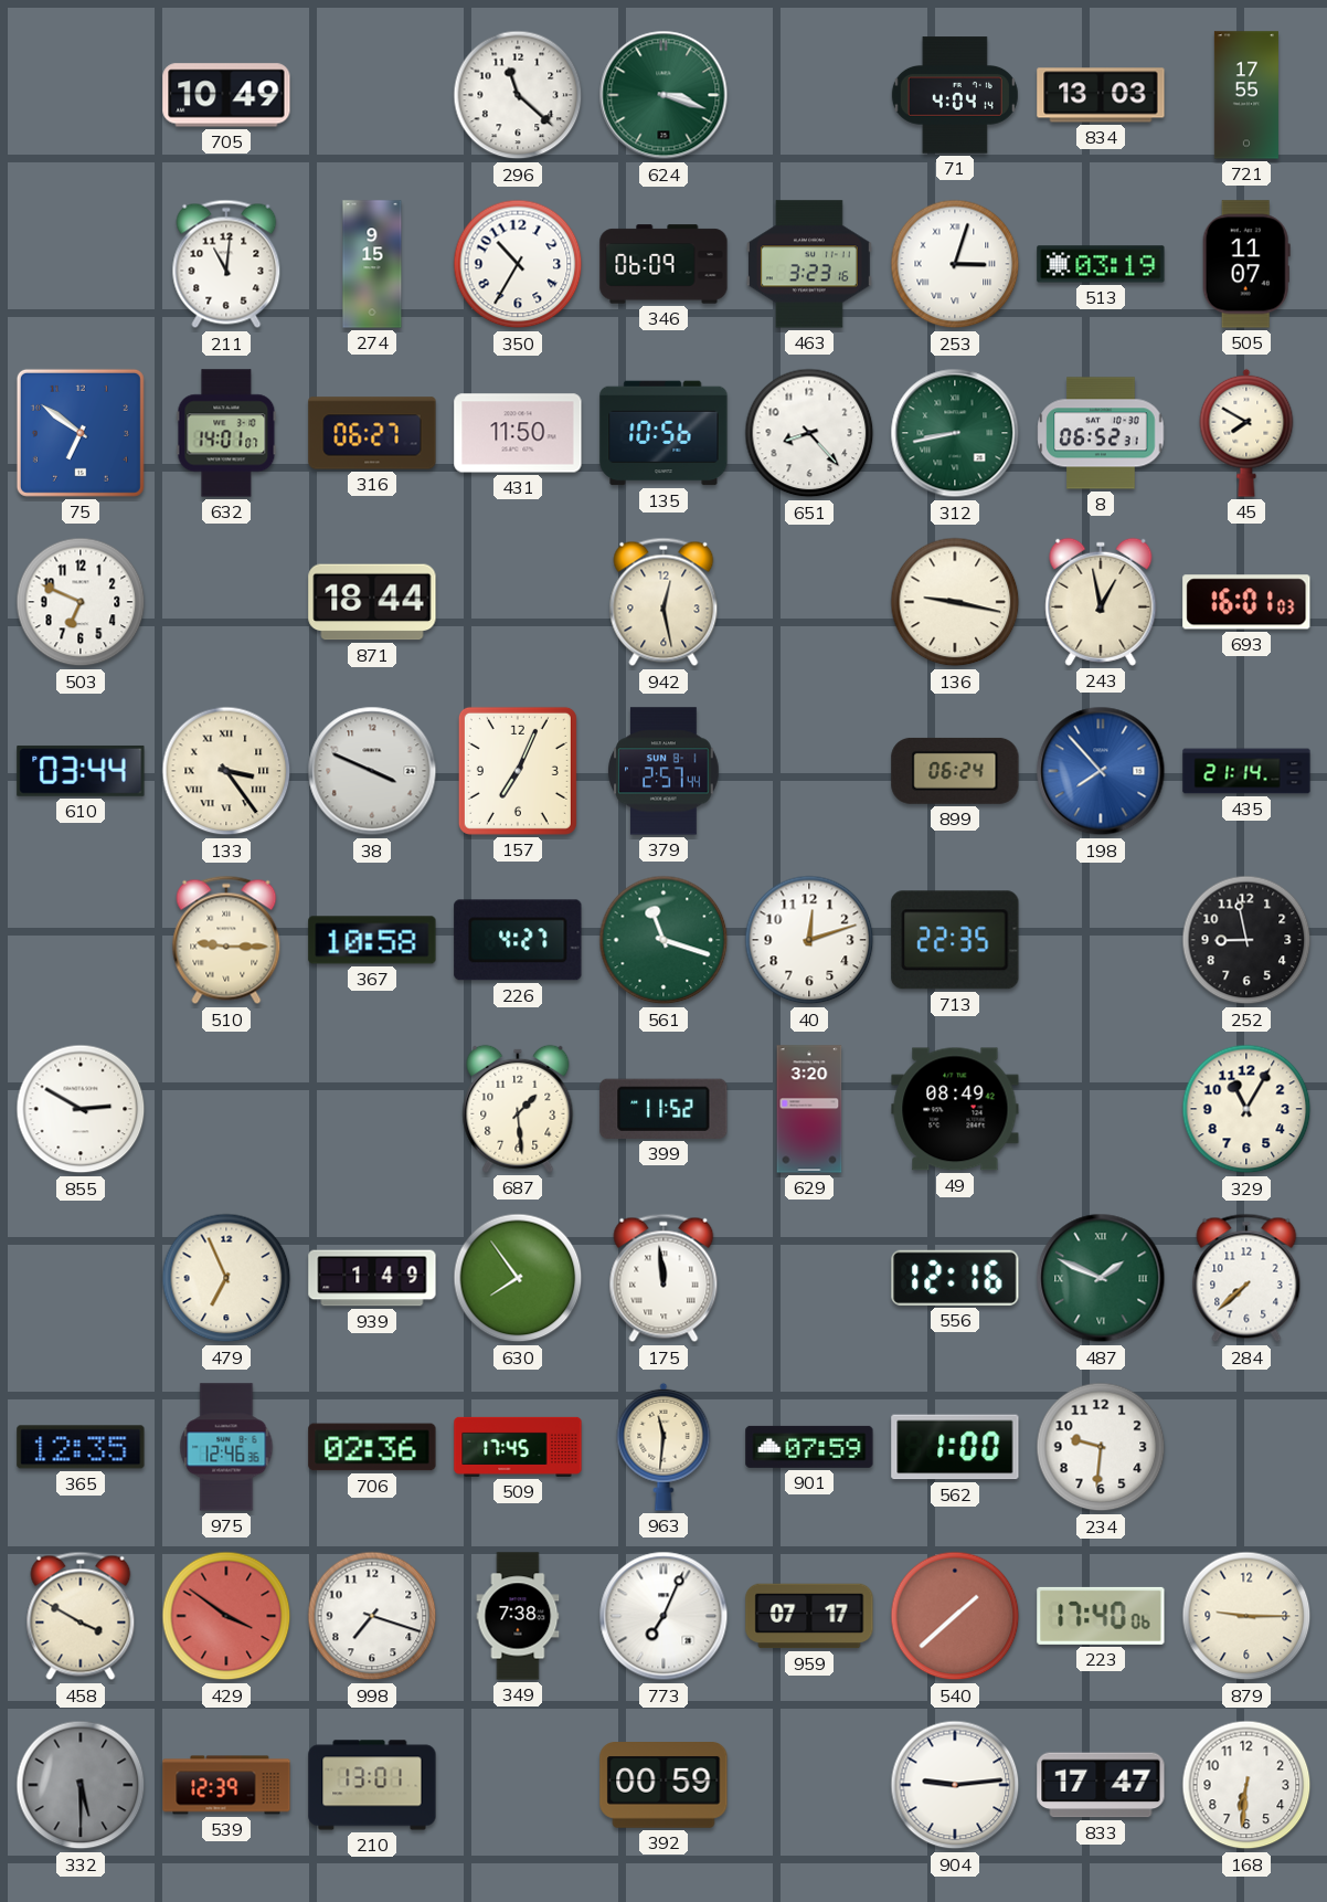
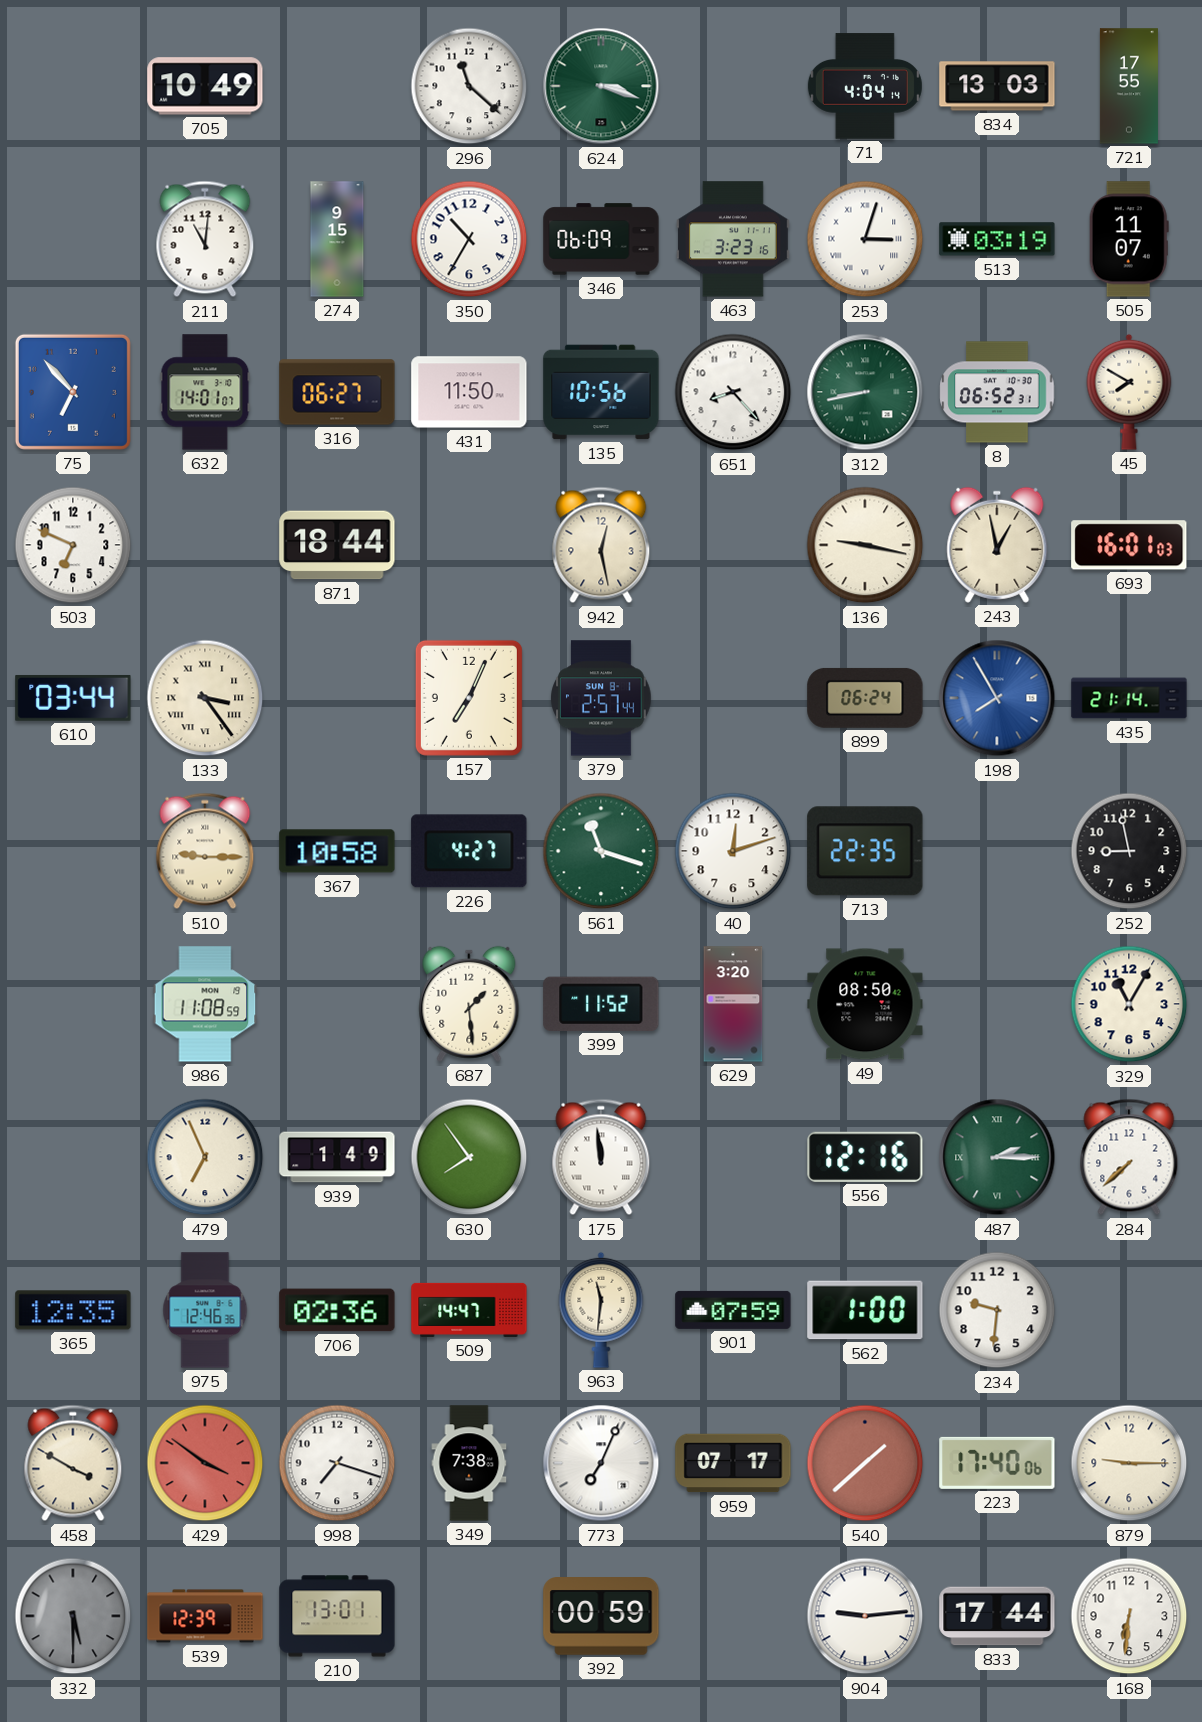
75: 6:51 -> 6:53 (73, 392)
38: 3:49 -> none (372, 771)
198: 7:53 -> 7:55 (997, 698)
855: 2:50 -> none (81, 1109)
986: none -> 11:08 (205, 1004)
49: 08:49 -> 08:50 (865, 1004)
487: 1:49 -> 2:15 (997, 1157)
509: 17:45 -> 14:47 (469, 1310)
833: 17:47 -> 17:44 (997, 1616)
